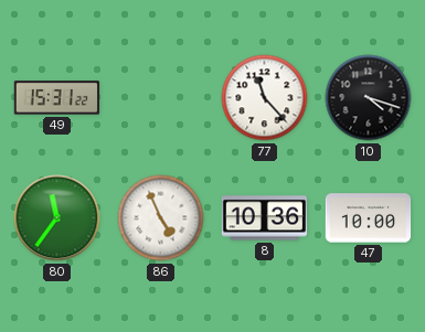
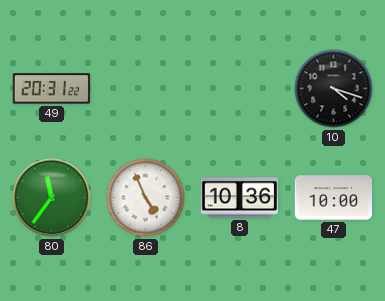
49: 15:31 -> 20:31 (52, 89)
77: 11:23 -> none (265, 98)
